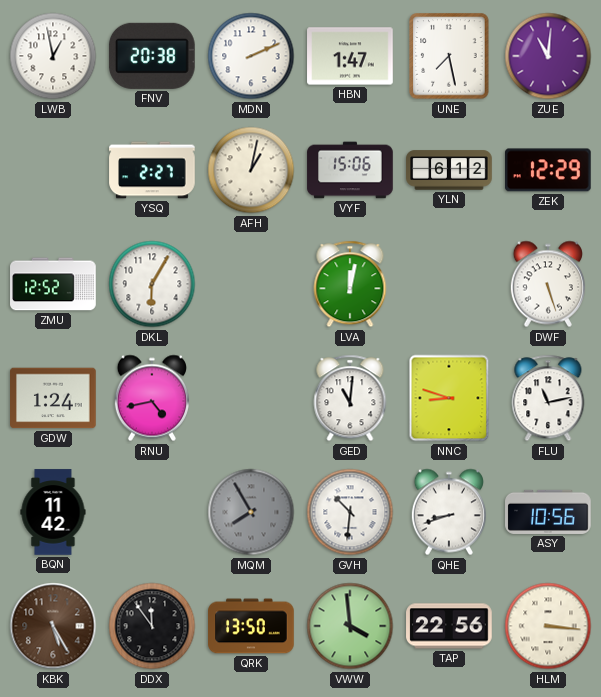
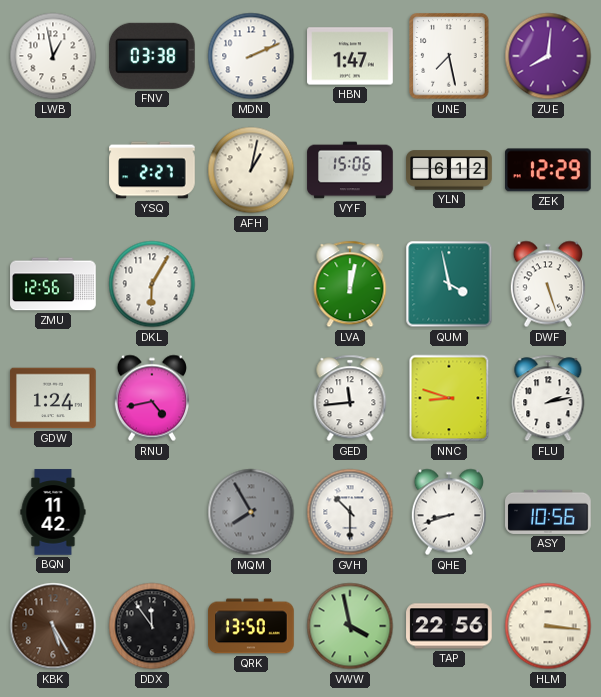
FNV: 20:38 -> 03:38 (152, 56)
ZUE: 11:01 -> 8:01 (548, 56)
ZMU: 12:52 -> 12:56 (53, 284)
QUM: none -> 3:58 (449, 284)
GED: 11:01 -> 11:44 (350, 398)
FLU: 11:13 -> 2:13 (548, 398)
GVH: 10:31 -> 10:30 (350, 512)
VWW: 3:59 -> 3:58 (350, 626)
